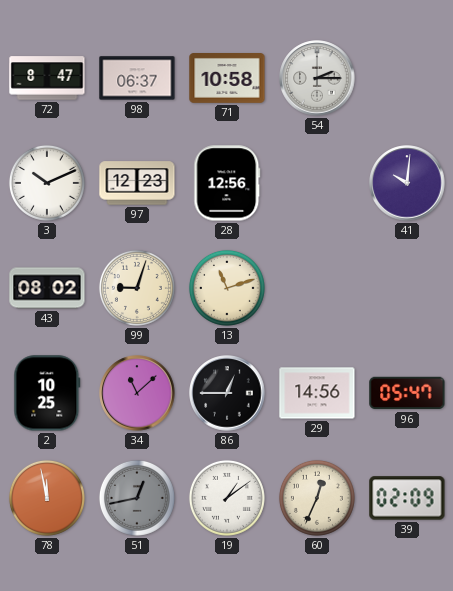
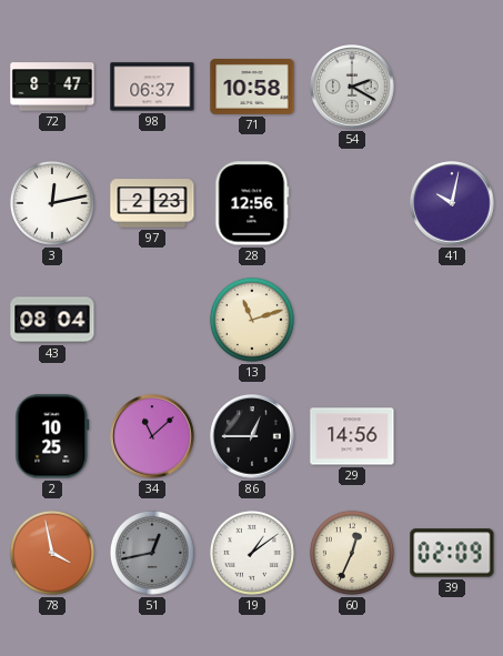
54: 2:15 -> 2:20 (352, 87)
3: 10:11 -> 12:13 (52, 203)
97: 12:23 -> 2:23 (152, 203)
41: 10:01 -> 10:02 (452, 203)
43: 08:02 -> 08:04 (52, 320)
99: 9:03 -> none (137, 288)
96: 05:47 -> none (407, 393)
78: 11:58 -> 3:58 (52, 553)
